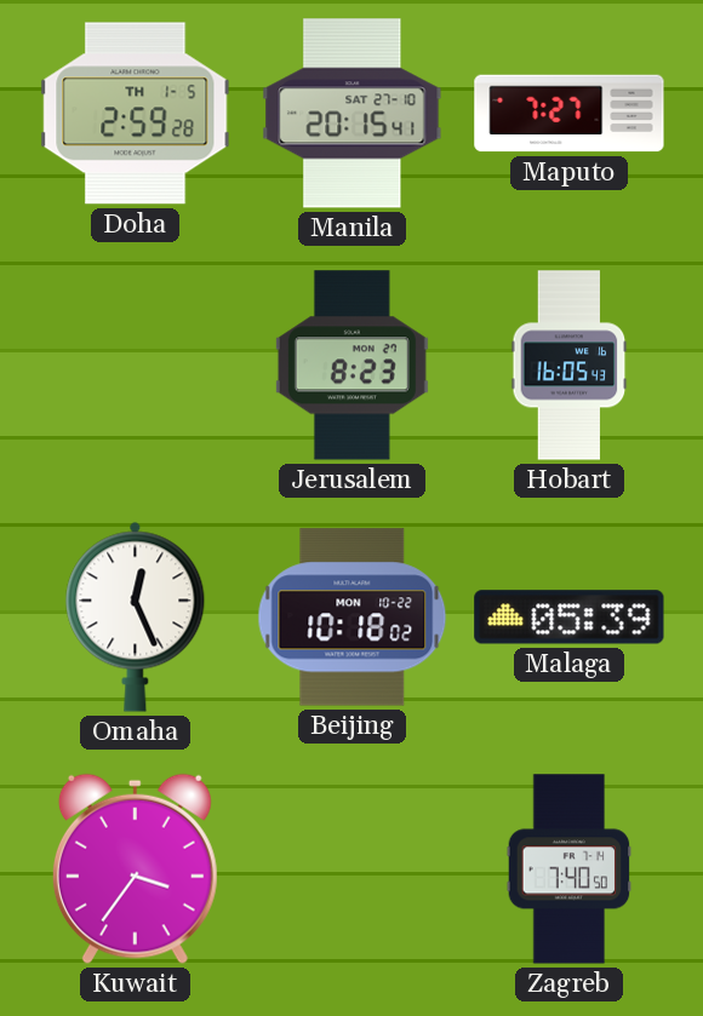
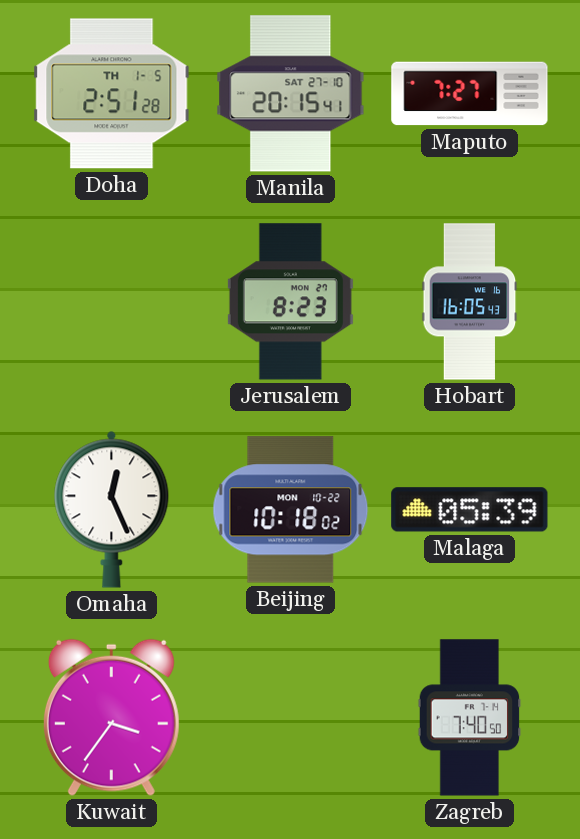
Doha: 2:59 -> 2:51 (112, 94)
